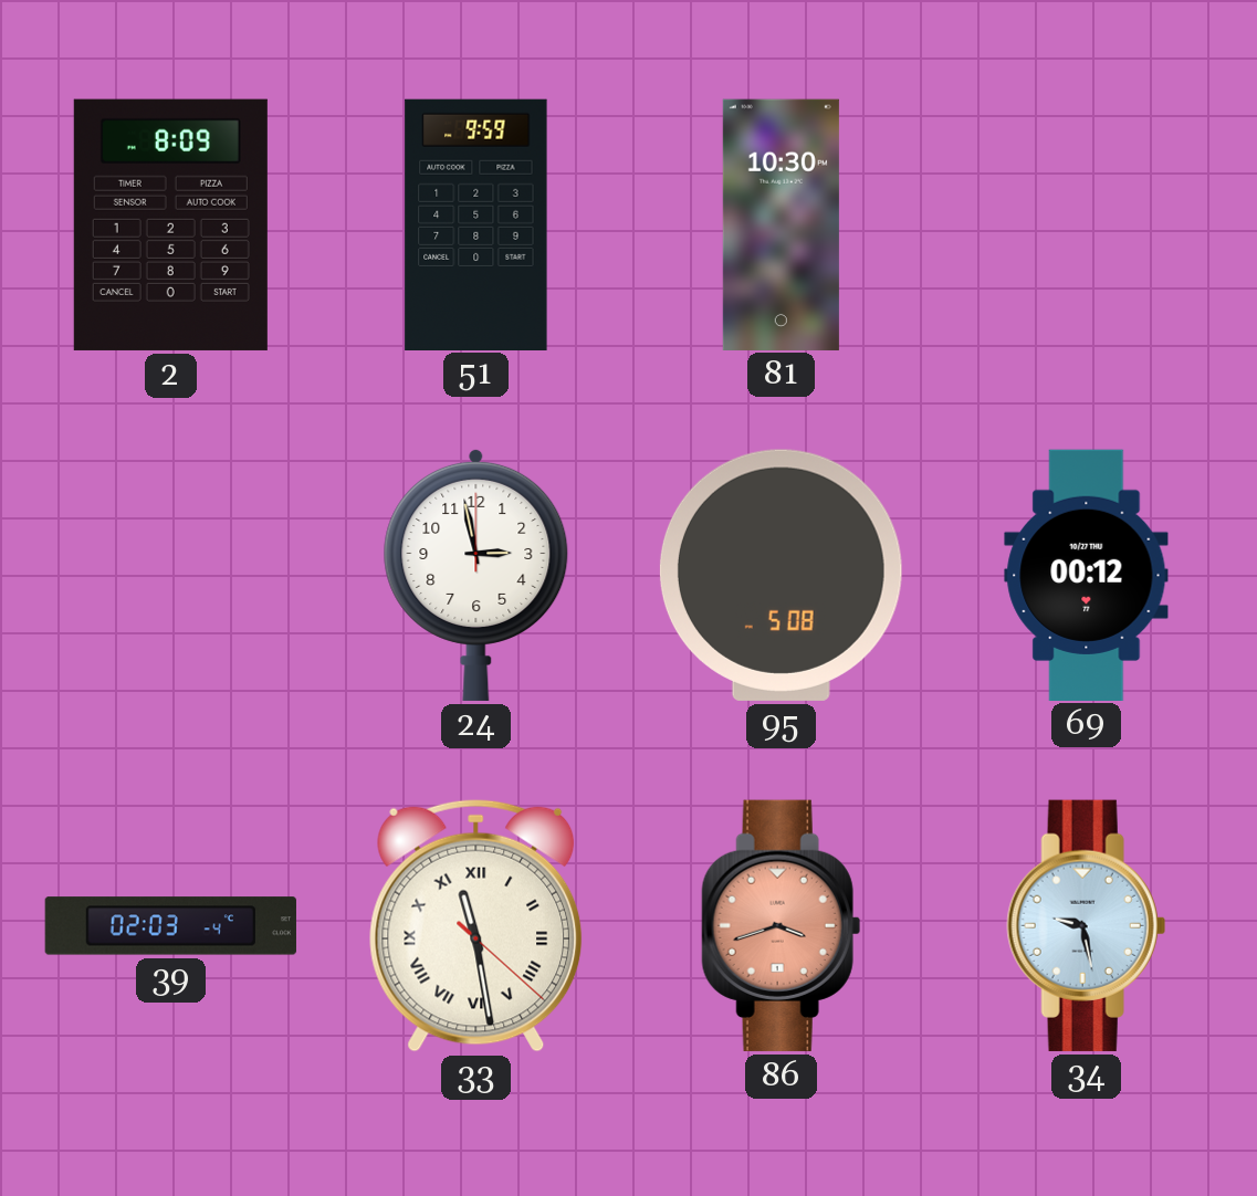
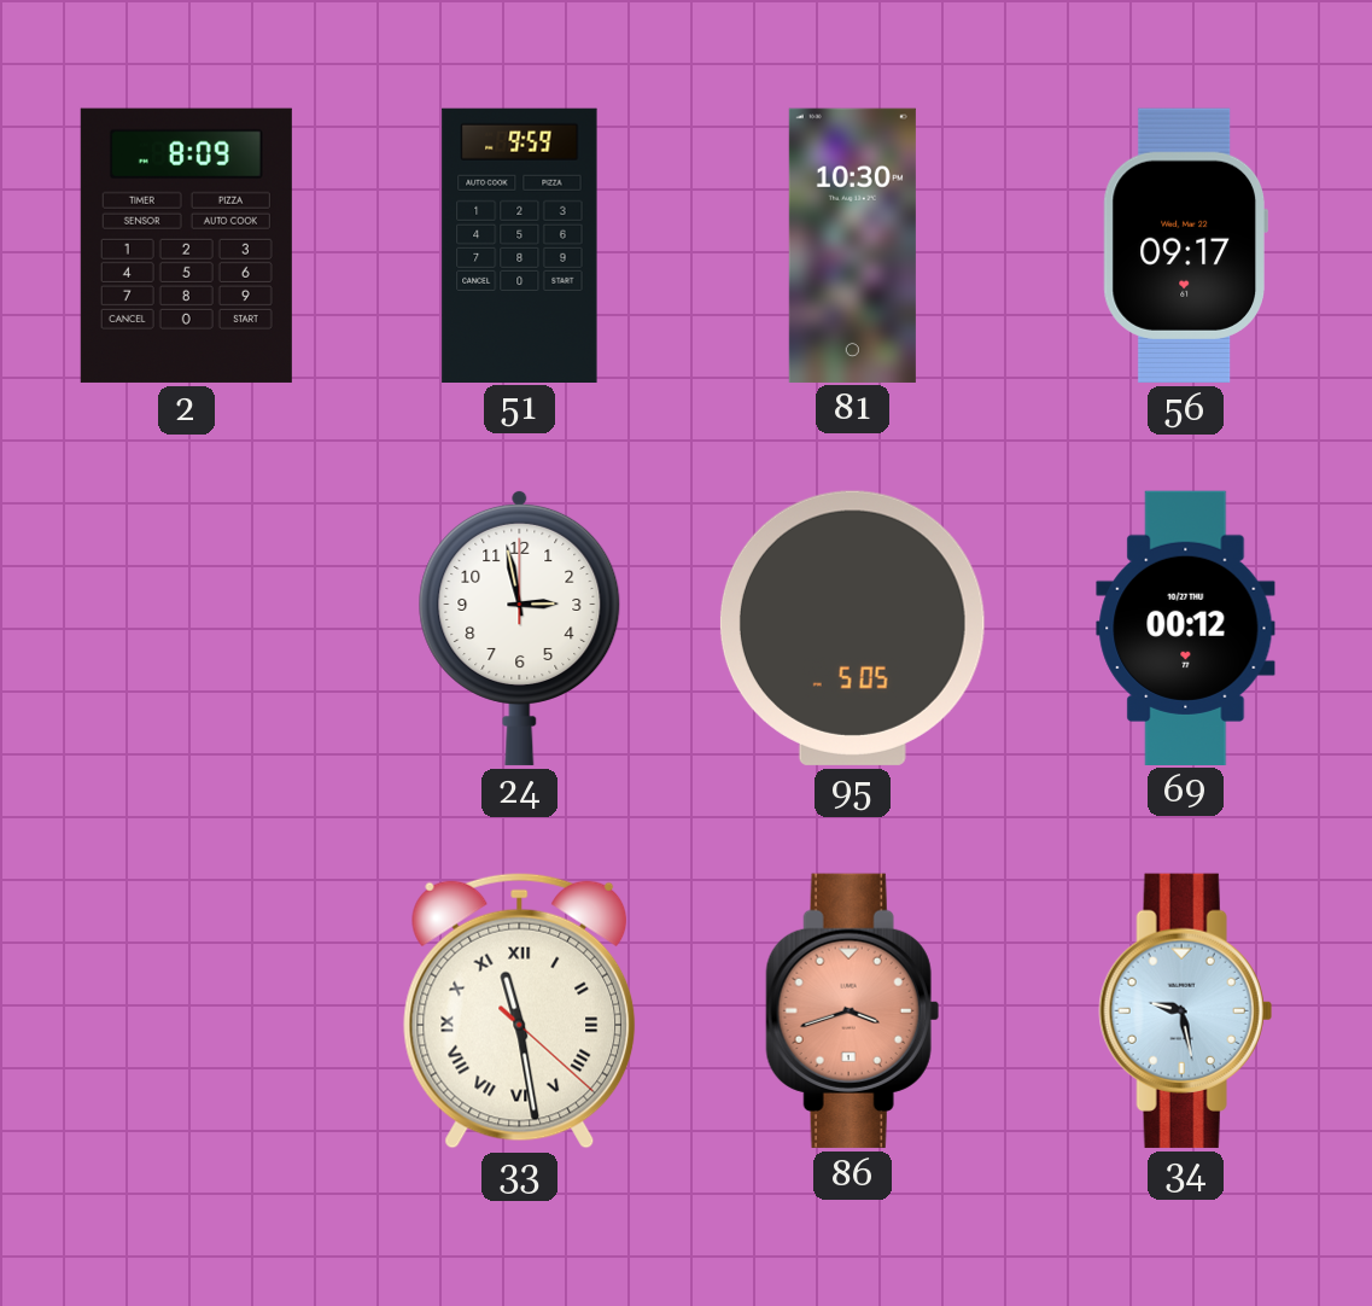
56: none -> 09:17 (1185, 245)
95: 5:08 -> 5:05 (852, 628)
39: 02:03 -> none (170, 926)
